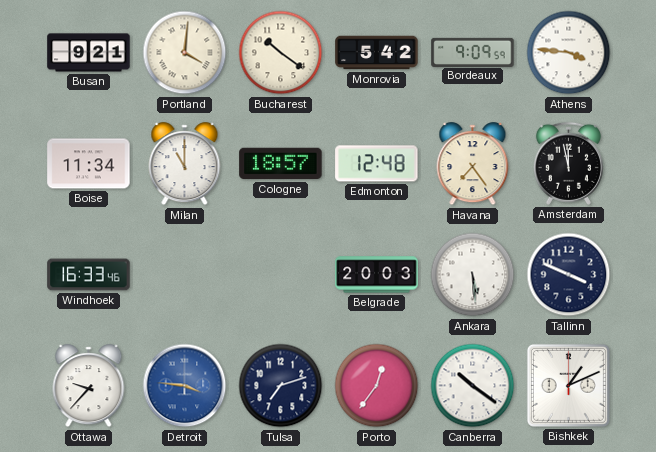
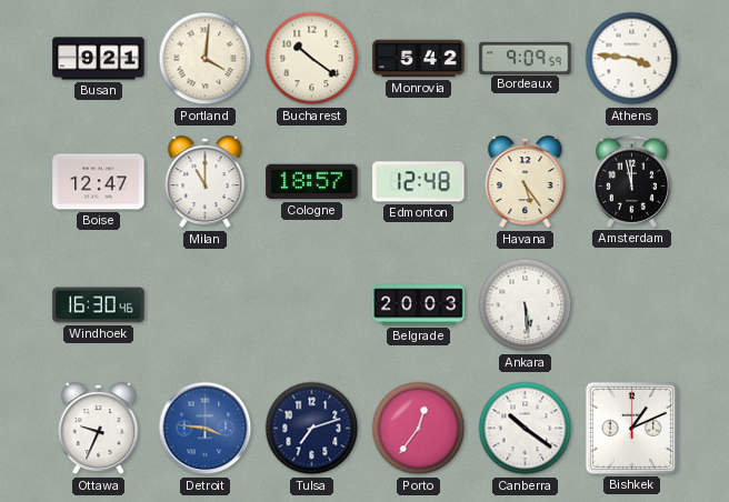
Boise: 11:34 -> 12:47 (99, 182)
Havana: 7:24 -> 5:24 (526, 182)
Windhoek: 16:33 -> 16:30 (99, 305)
Tallinn: 3:49 -> none (569, 275)
Ottawa: 9:37 -> 9:34 (99, 429)
